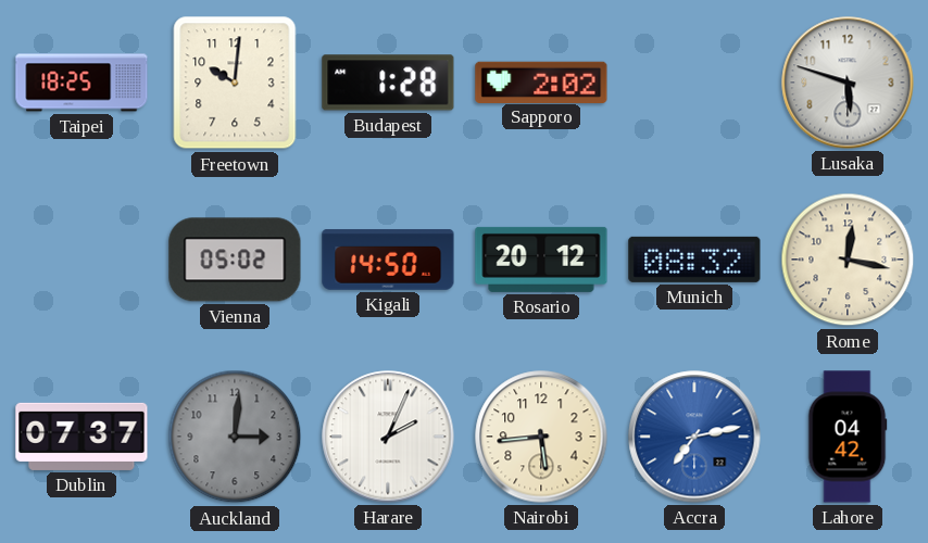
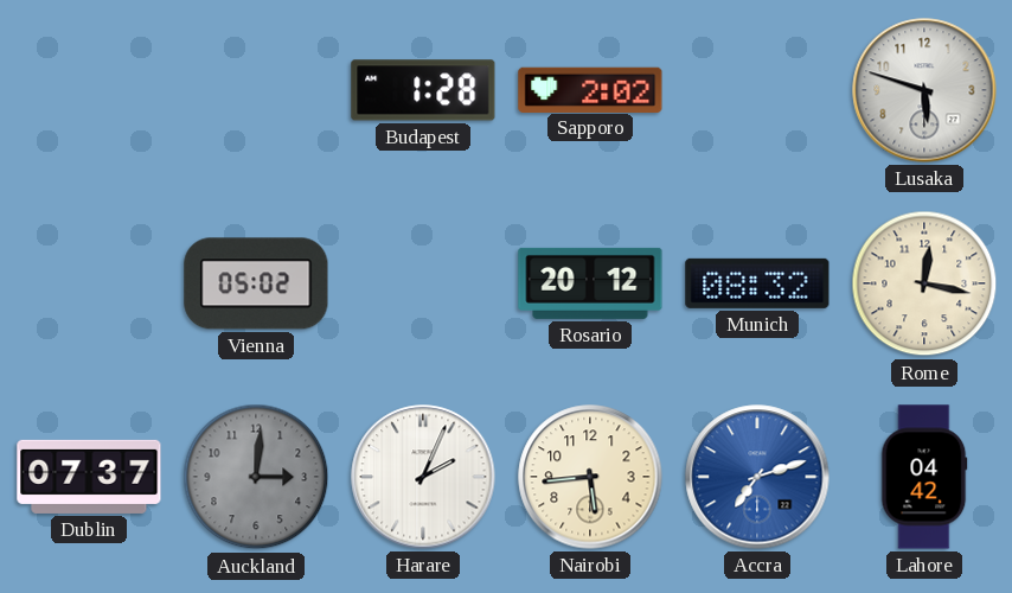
Taipei: 18:25 -> none (81, 83)
Freetown: 10:01 -> none (235, 83)
Kigali: 14:50 -> none (388, 261)
Accra: 7:13 -> 7:12 (757, 477)
